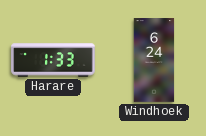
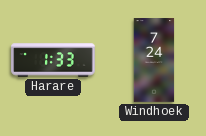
Windhoek: 6:24 -> 7:24 (154, 60)
